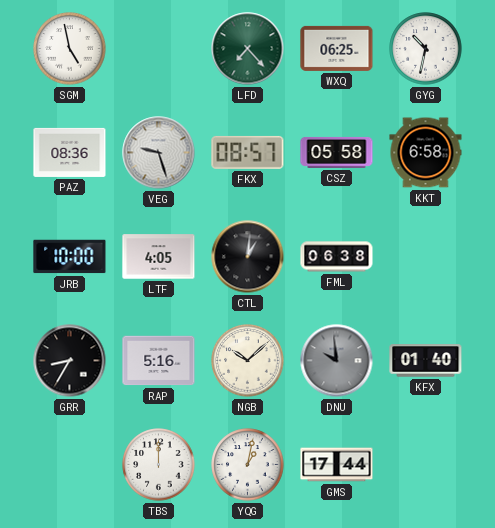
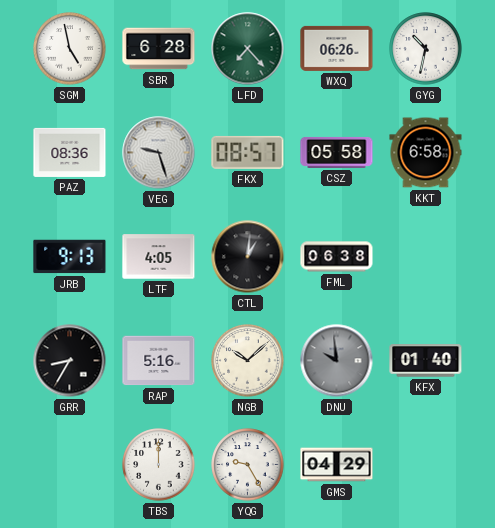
SBR: none -> 6:28 (159, 49)
WXQ: 06:25 -> 06:26 (337, 48)
JRB: 10:00 -> 9:13 (70, 257)
YQG: 1:02 -> 9:25 (248, 465)
GMS: 17:44 -> 04:29 (337, 465)
